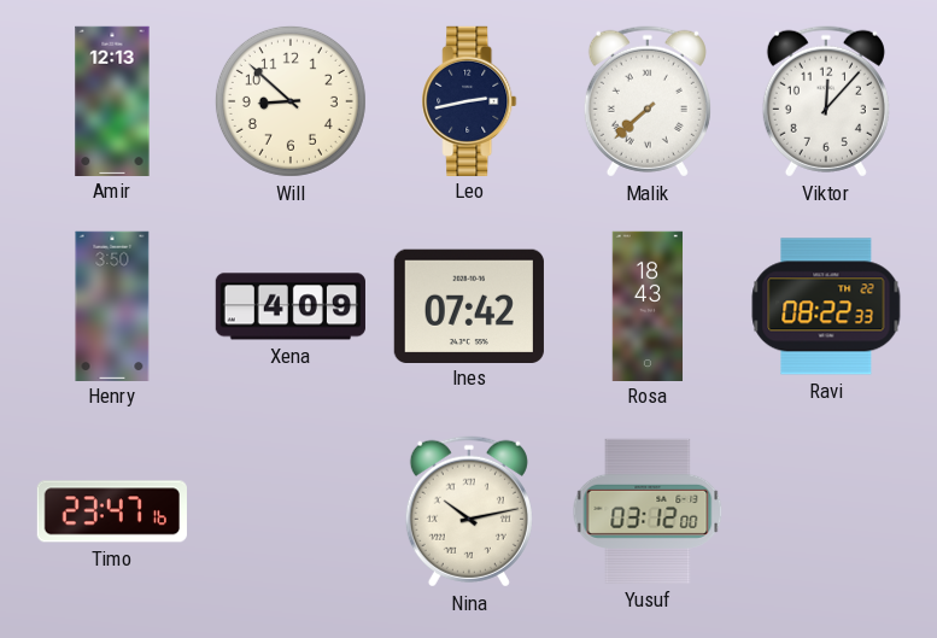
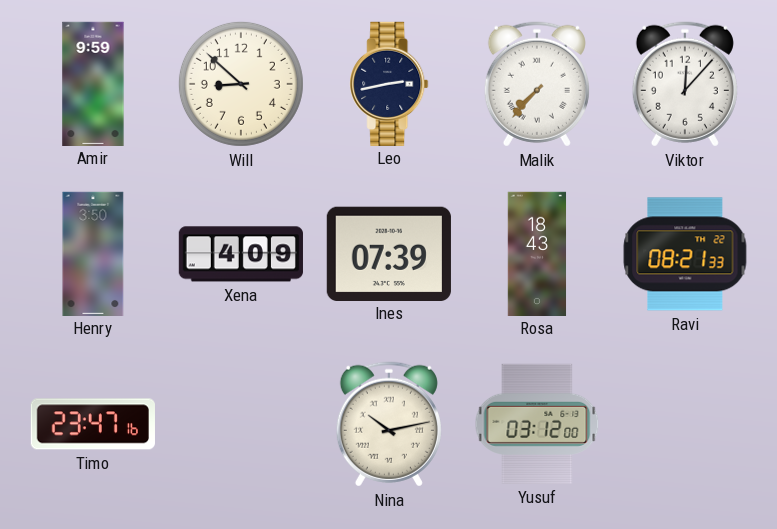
Amir: 12:13 -> 9:59 (93, 83)
Malik: 7:38 -> 7:37 (537, 84)
Ines: 07:42 -> 07:39 (389, 253)
Ravi: 08:22 -> 08:21 (685, 254)
